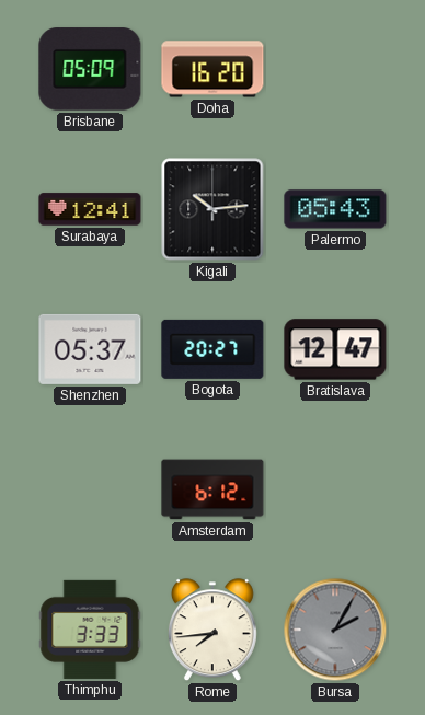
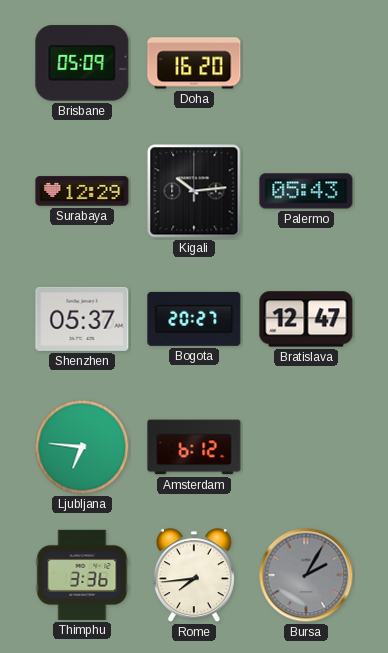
Surabaya: 12:41 -> 12:29 (82, 191)
Ljubljana: none -> 6:46 (82, 447)
Thimphu: 3:33 -> 3:36 (82, 575)
